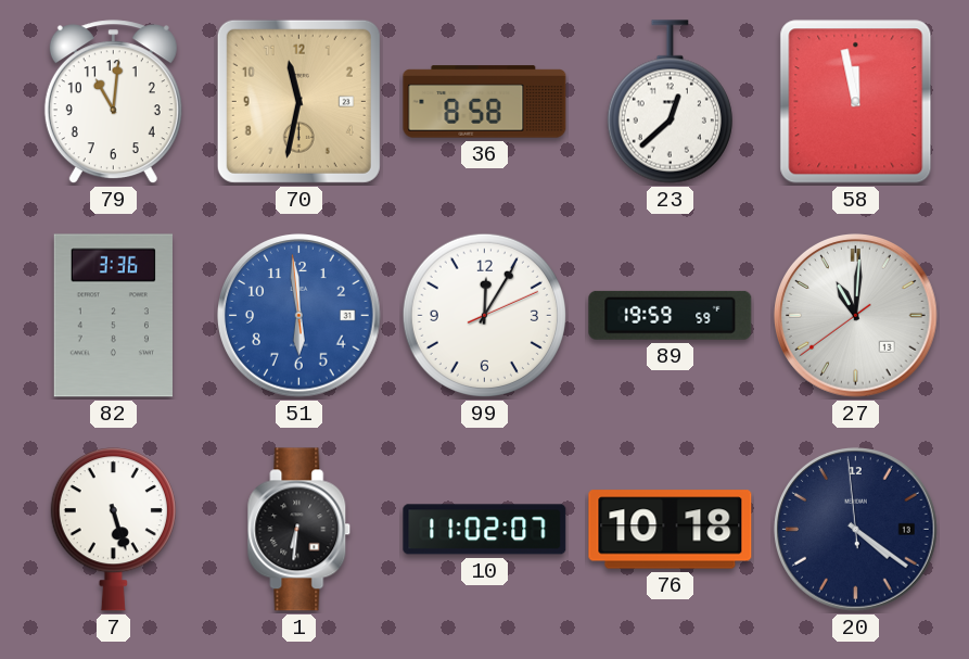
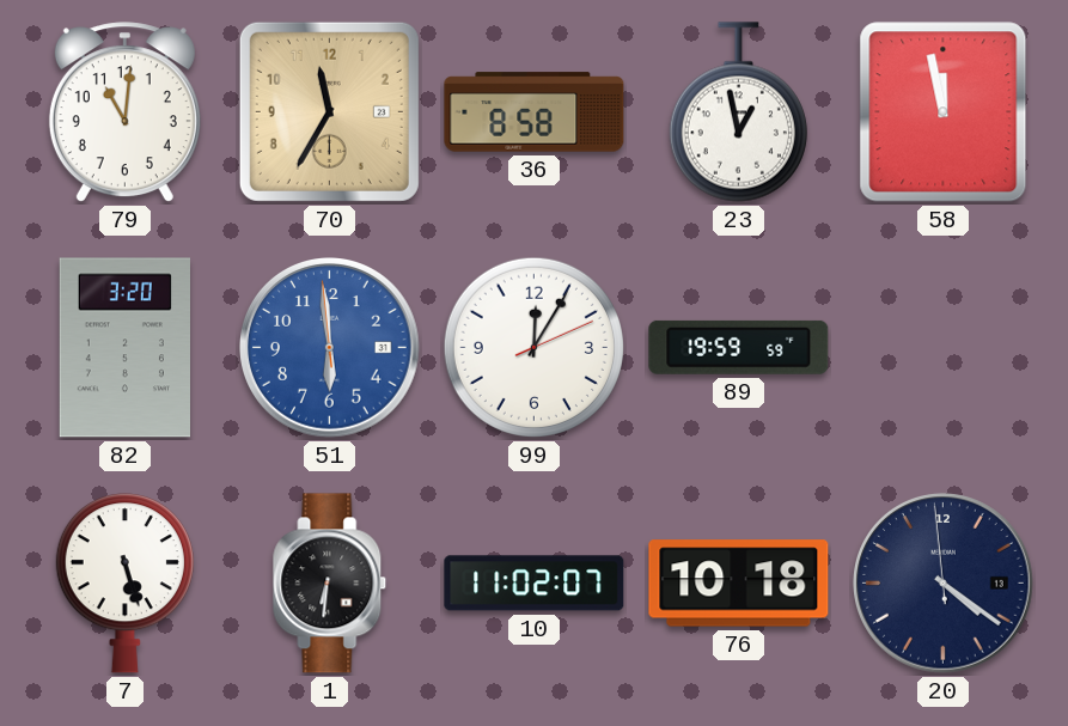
70: 11:32 -> 11:35 (329, 111)
23: 12:38 -> 12:58 (738, 112)
82: 3:36 -> 3:20 (124, 348)
27: 11:00 -> none (856, 316)
